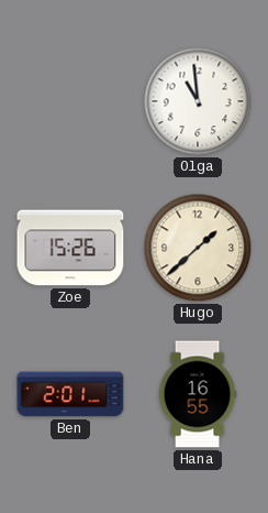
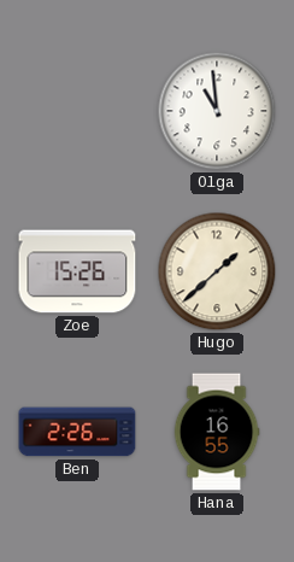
Ben: 2:01 -> 2:26 (77, 432)
